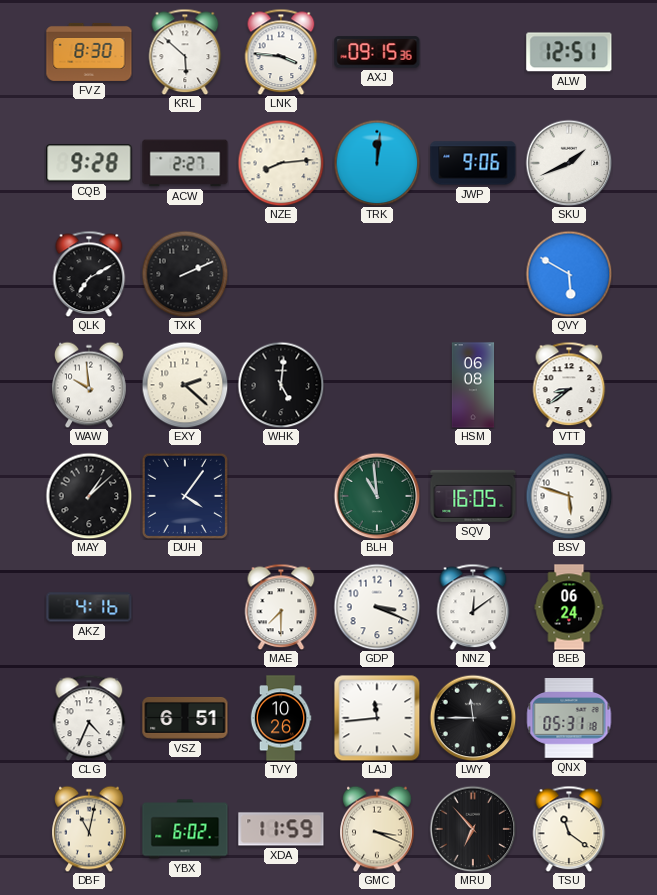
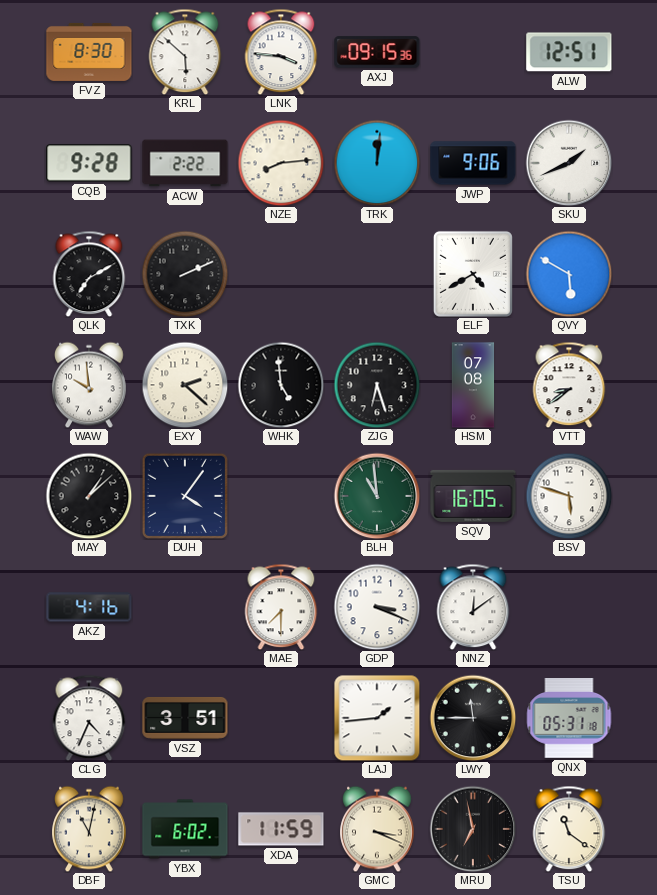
ACW: 2:27 -> 2:22 (185, 163)
ELF: none -> 4:40 (473, 274)
WHK: 5:01 -> 4:59 (281, 385)
ZJG: none -> 6:27 (377, 385)
HSM: 06:08 -> 07:08 (473, 385)
BEB: 06:24 -> none (569, 607)
VSZ: 6:51 -> 3:51 (185, 718)
TVY: 10:26 -> none (281, 718)
LAJ: 11:44 -> 1:44 (377, 718)
MRU: 6:53 -> 6:58 (473, 829)
